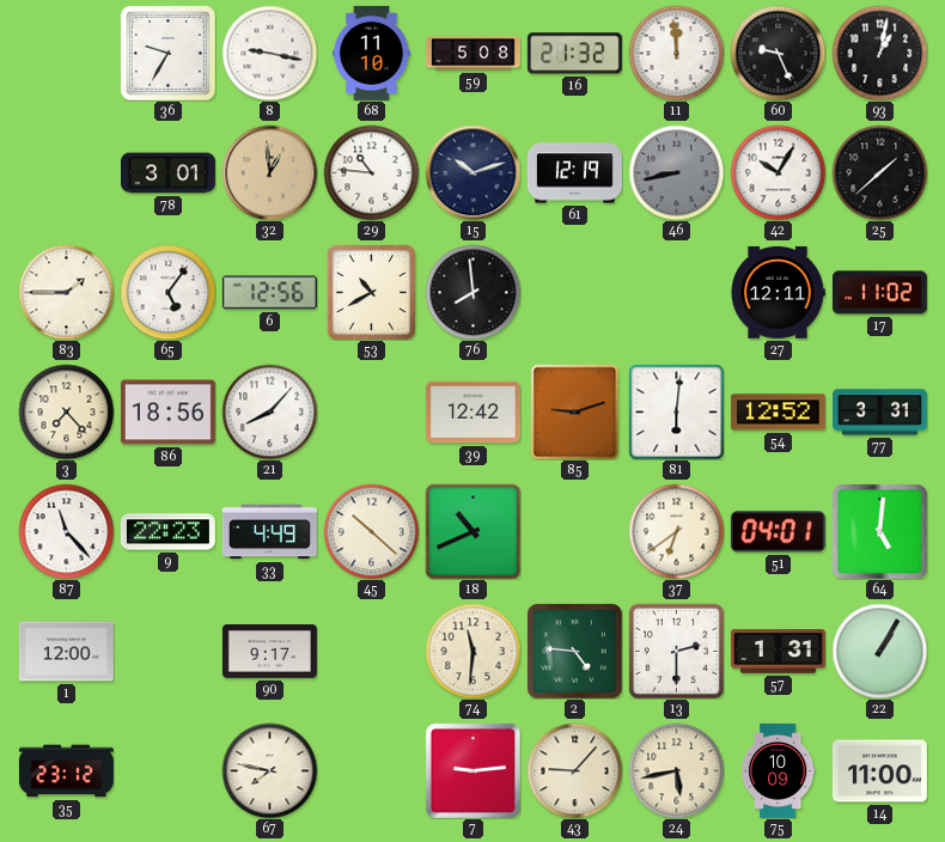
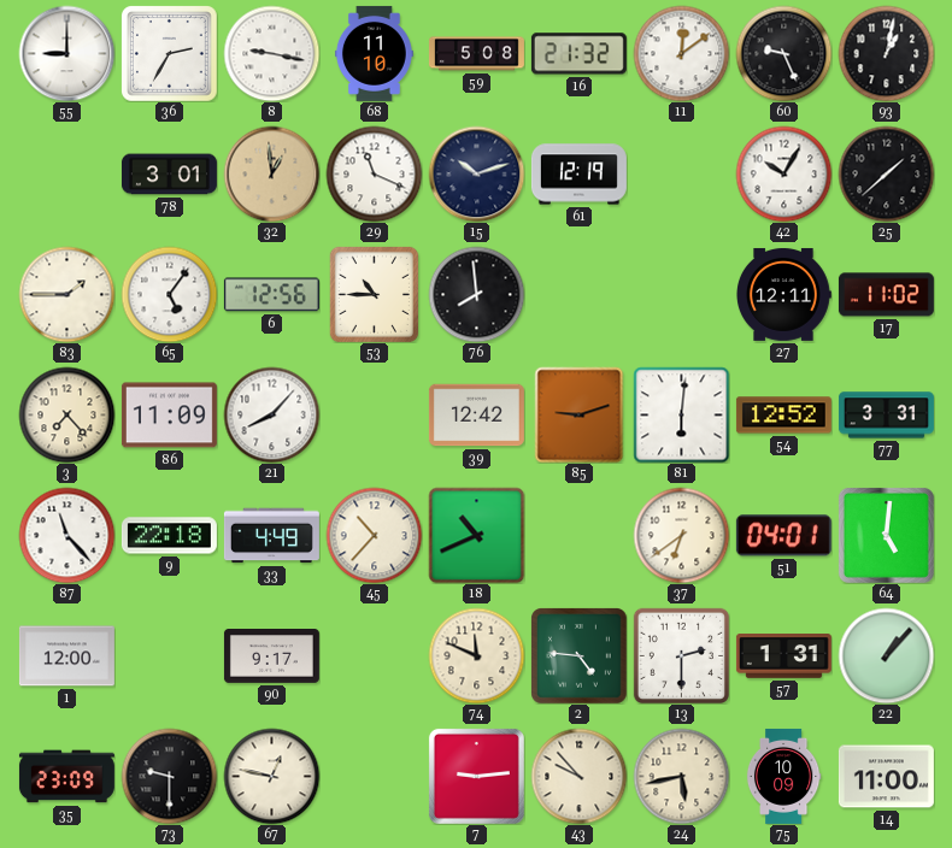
55: none -> 9:00 (66, 53)
36: 9:35 -> 2:35 (170, 54)
11: 11:59 -> 12:09 (681, 53)
29: 10:46 -> 11:19 (374, 173)
46: 8:43 -> none (676, 172)
53: 10:40 -> 10:45 (374, 294)
86: 18:56 -> 11:09 (169, 416)
9: 22:23 -> 22:18 (169, 536)
45: 10:22 -> 10:37 (374, 535)
74: 11:31 -> 11:49 (476, 655)
22: 1:05 -> 1:07 (886, 655)
35: 23:12 -> 23:09 (66, 777)
73: none -> 9:30 (169, 776)
67: 7:47 -> 12:47 (271, 776)
43: 9:07 -> 9:53 (578, 776)
